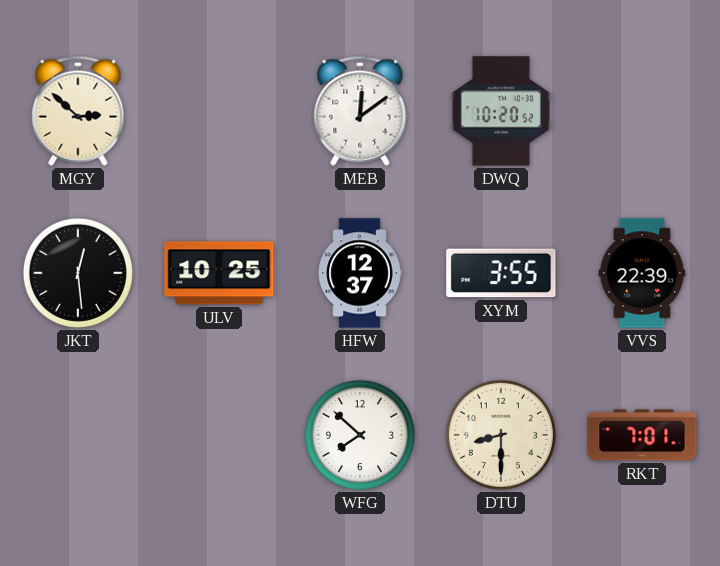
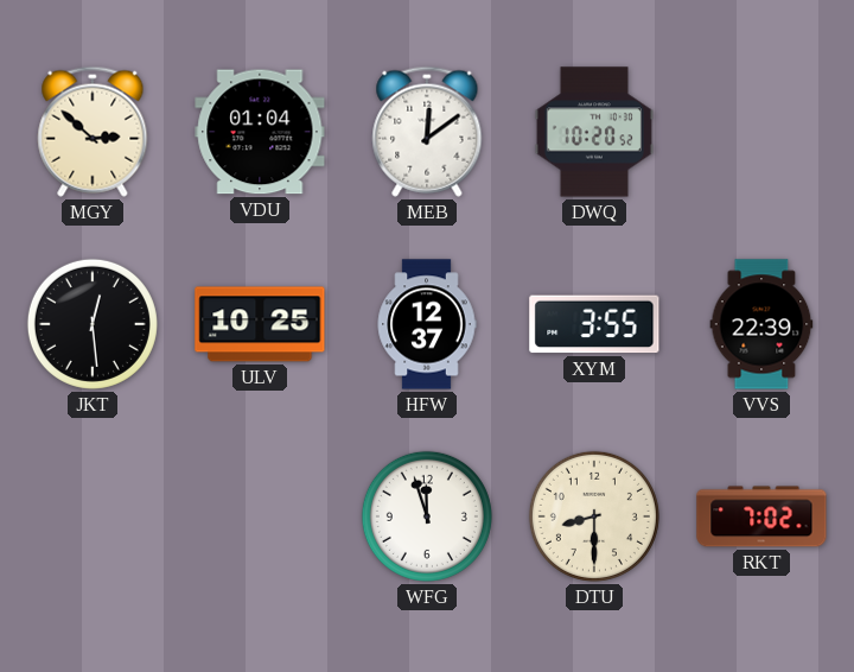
VDU: none -> 01:04 (260, 132)
WFG: 7:52 -> 11:57 (427, 516)
RKT: 7:01 -> 7:02 (761, 516)
